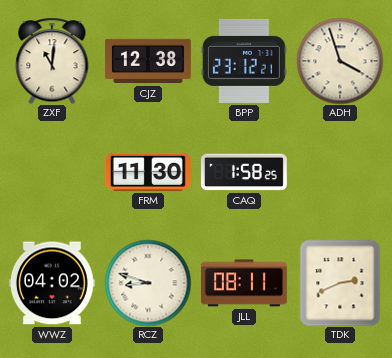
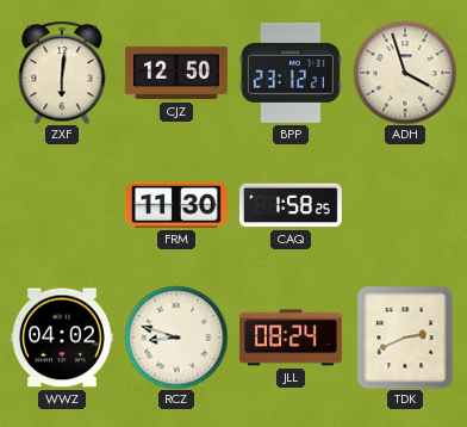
ZXF: 11:01 -> 6:01 (62, 73)
CJZ: 12:38 -> 12:50 (178, 73)
JLL: 08:11 -> 08:24 (291, 338)
